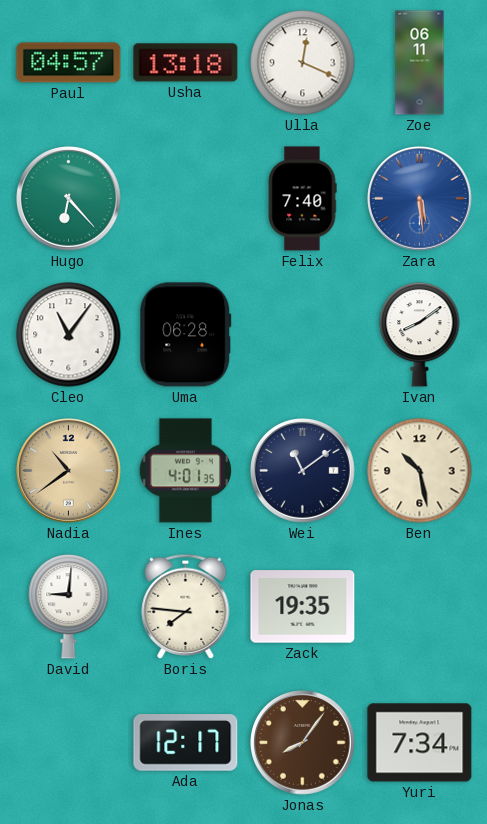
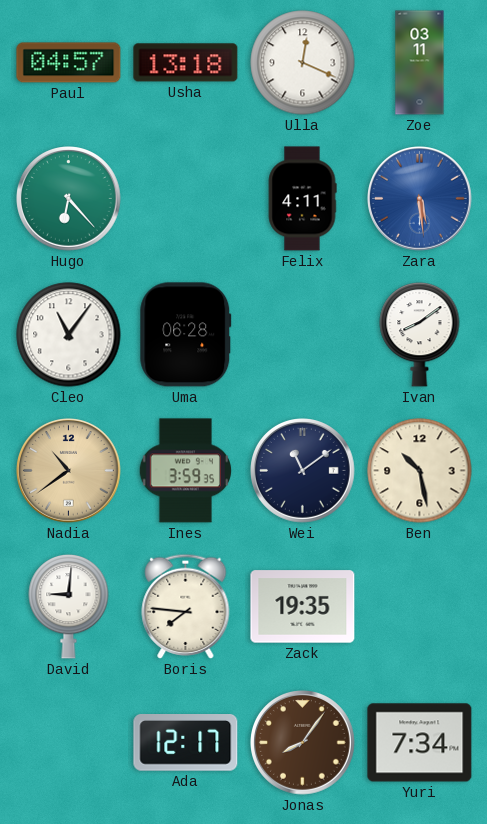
Zoe: 06:11 -> 03:11 (420, 63)
Felix: 7:40 -> 4:11 (302, 199)
Ines: 4:01 -> 3:59 (185, 471)
